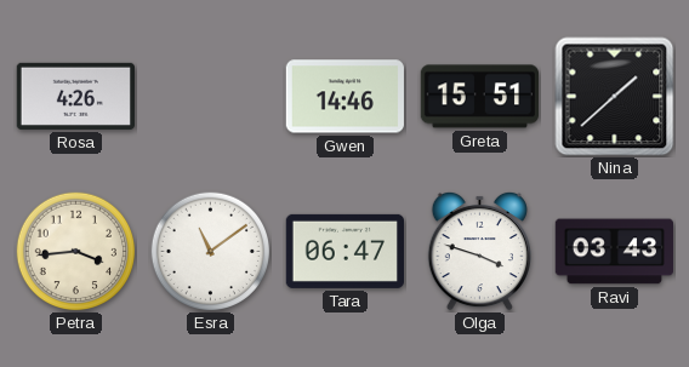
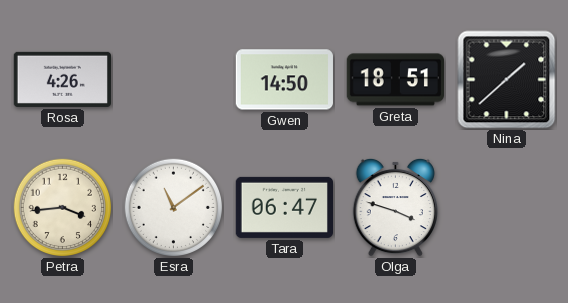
Gwen: 14:46 -> 14:50 (284, 80)
Greta: 15:51 -> 18:51 (395, 80)
Ravi: 03:43 -> none (614, 252)
